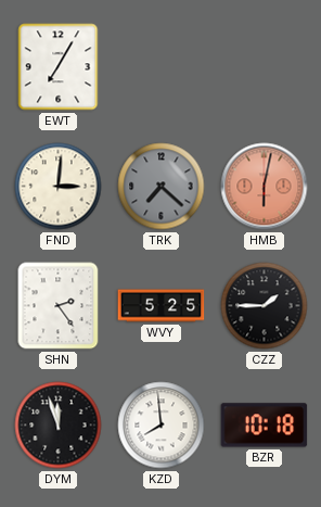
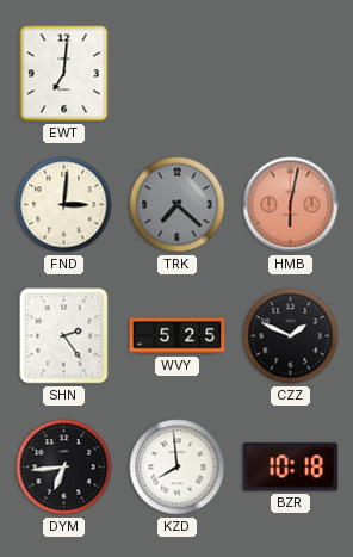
EWT: 7:05 -> 7:01 (64, 74)
CZZ: 1:45 -> 1:49 (291, 336)
DYM: 11:57 -> 6:44 (64, 468)
